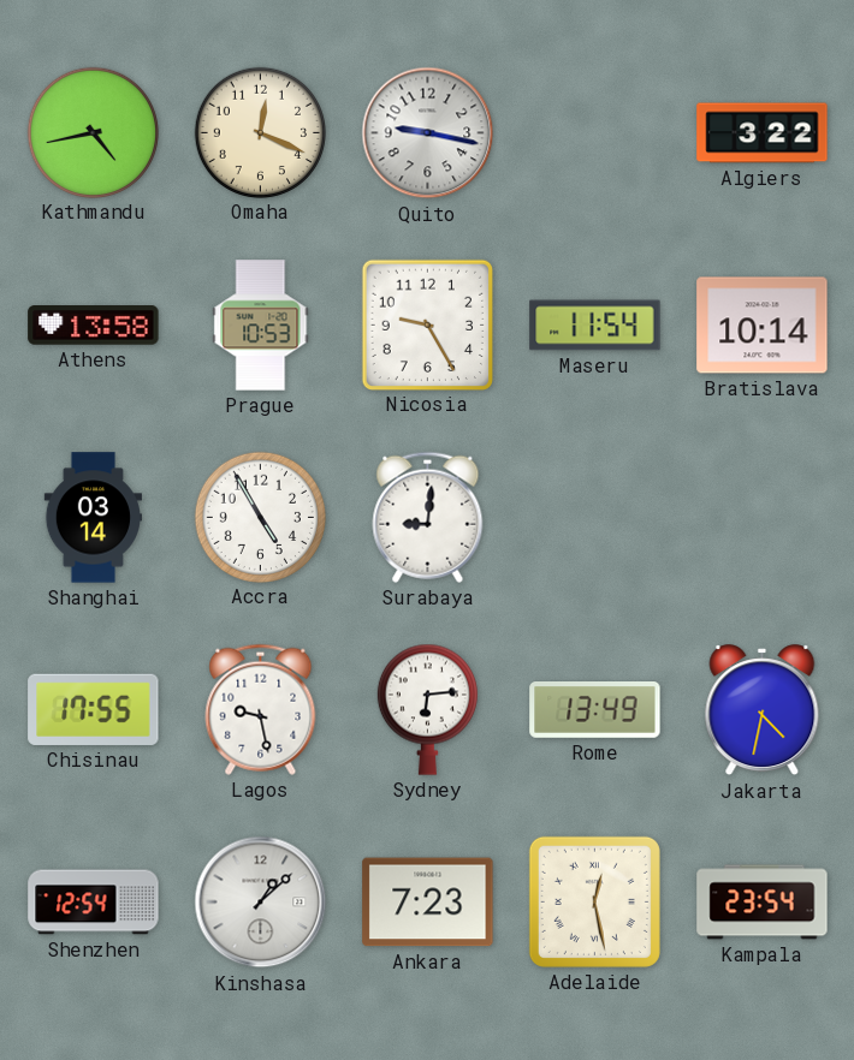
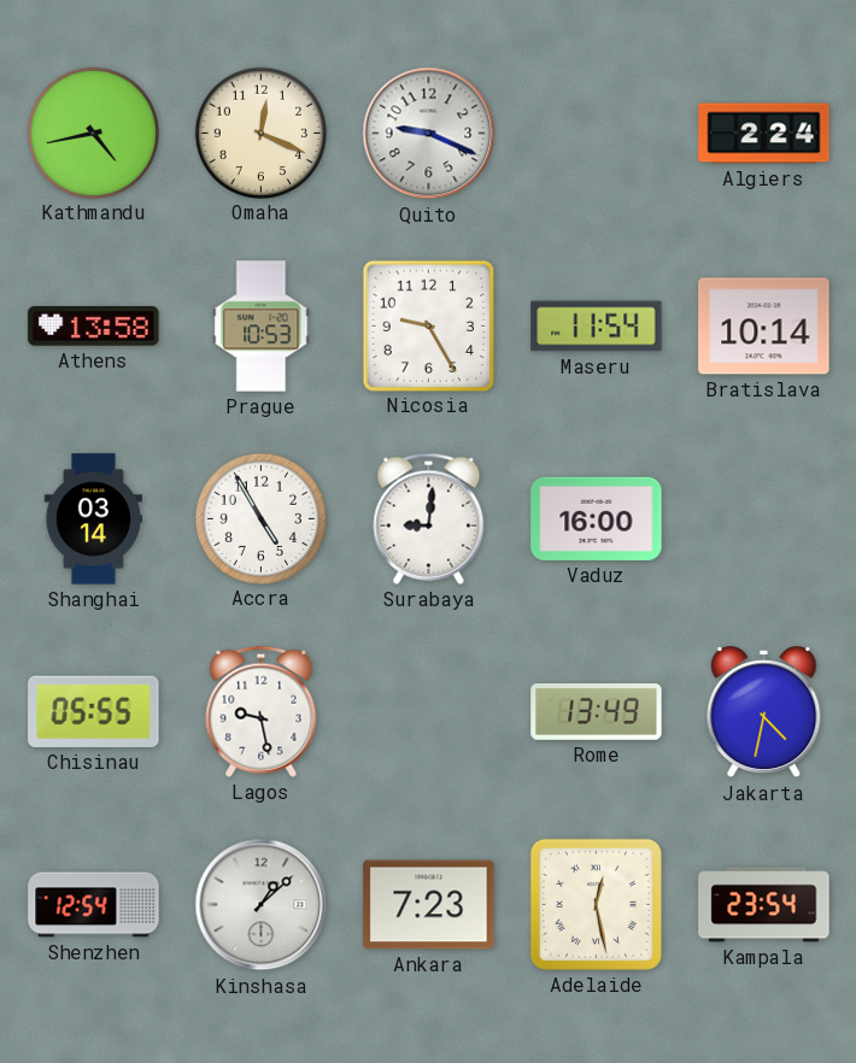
Quito: 9:17 -> 9:19 (429, 134)
Algiers: 3:22 -> 2:24 (764, 134)
Vaduz: none -> 16:00 (597, 518)
Chisinau: 17:55 -> 05:55 (94, 711)
Sydney: 6:14 -> none (427, 709)
